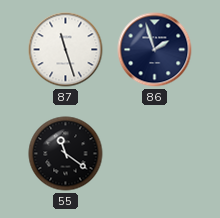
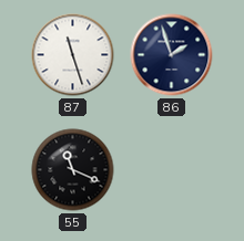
55: 11:21 -> 11:19 (73, 170)
